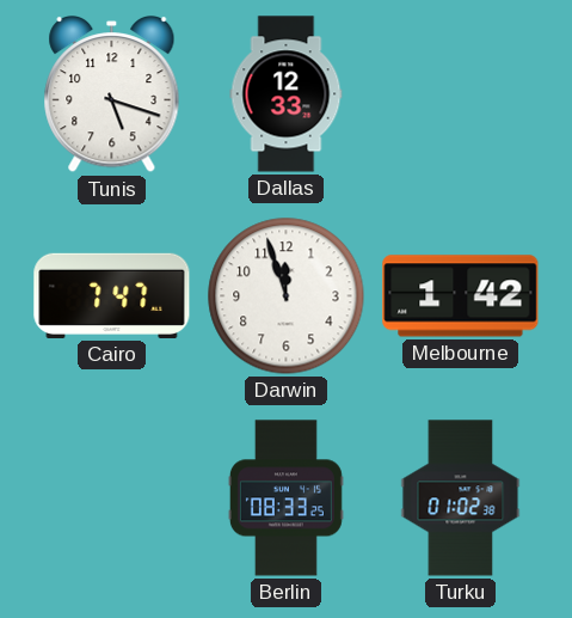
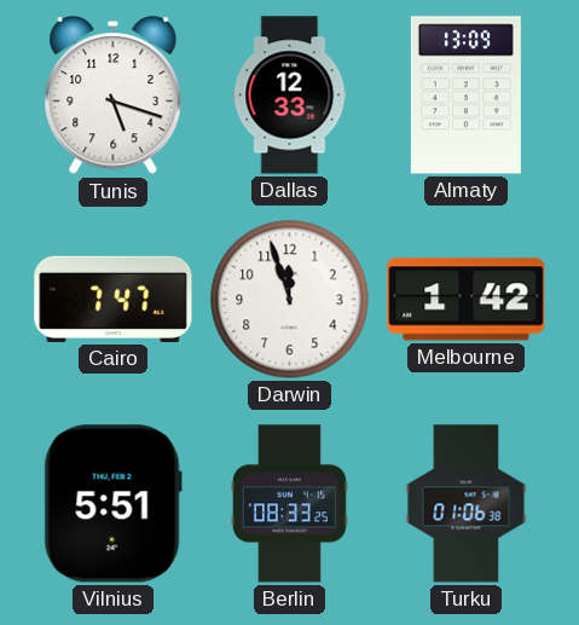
Almaty: none -> 13:09 (465, 96)
Vilnius: none -> 5:51 (112, 504)
Turku: 01:02 -> 01:06 (467, 504)
